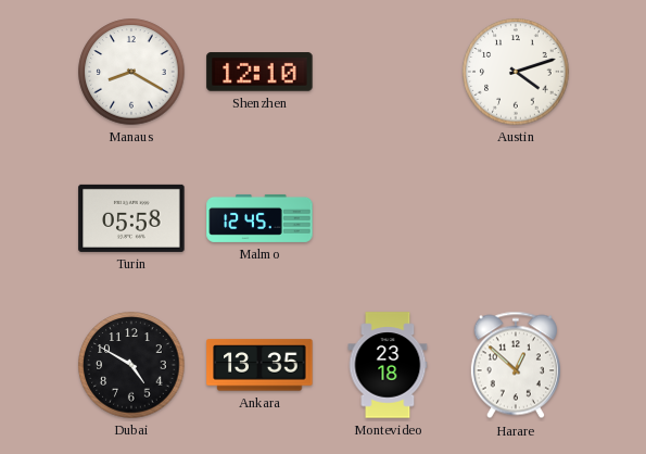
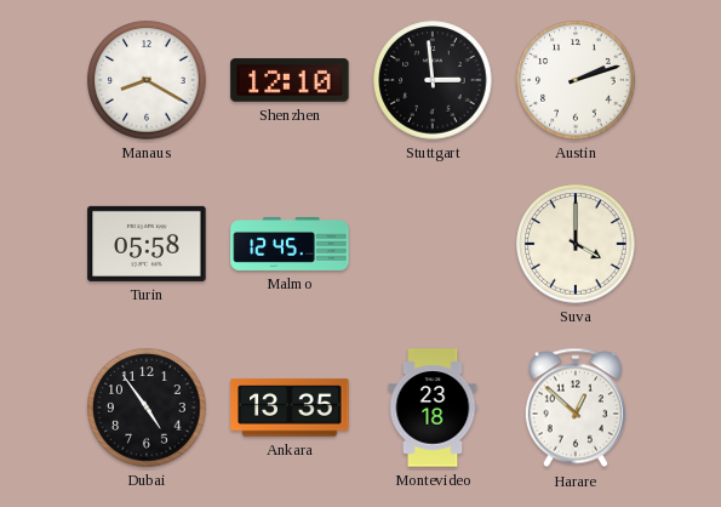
Stuttgart: none -> 2:59 (433, 80)
Austin: 4:12 -> 2:12 (576, 80)
Suva: none -> 4:00 (576, 244)
Dubai: 4:50 -> 4:54 (147, 408)
